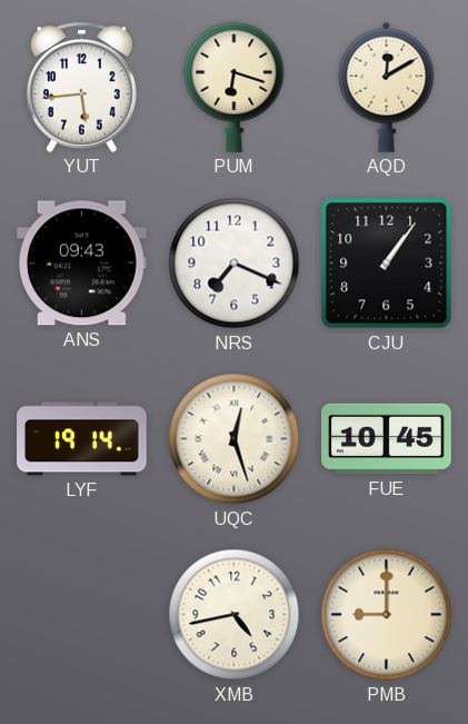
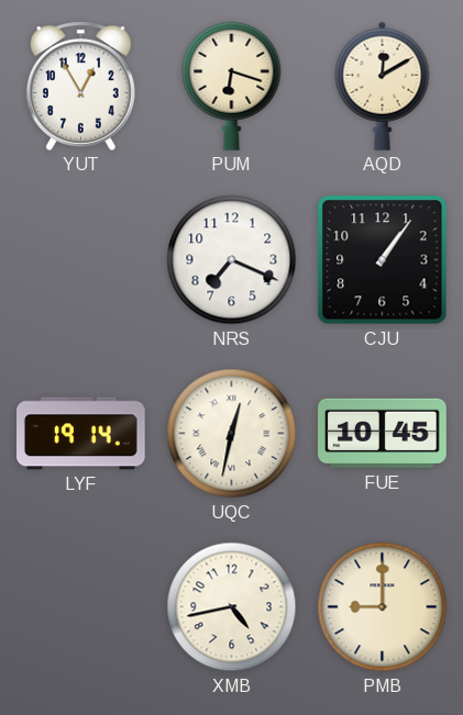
YUT: 5:44 -> 12:55 (80, 86)
ANS: 09:43 -> none (81, 264)
UQC: 12:27 -> 12:32 (232, 434)
